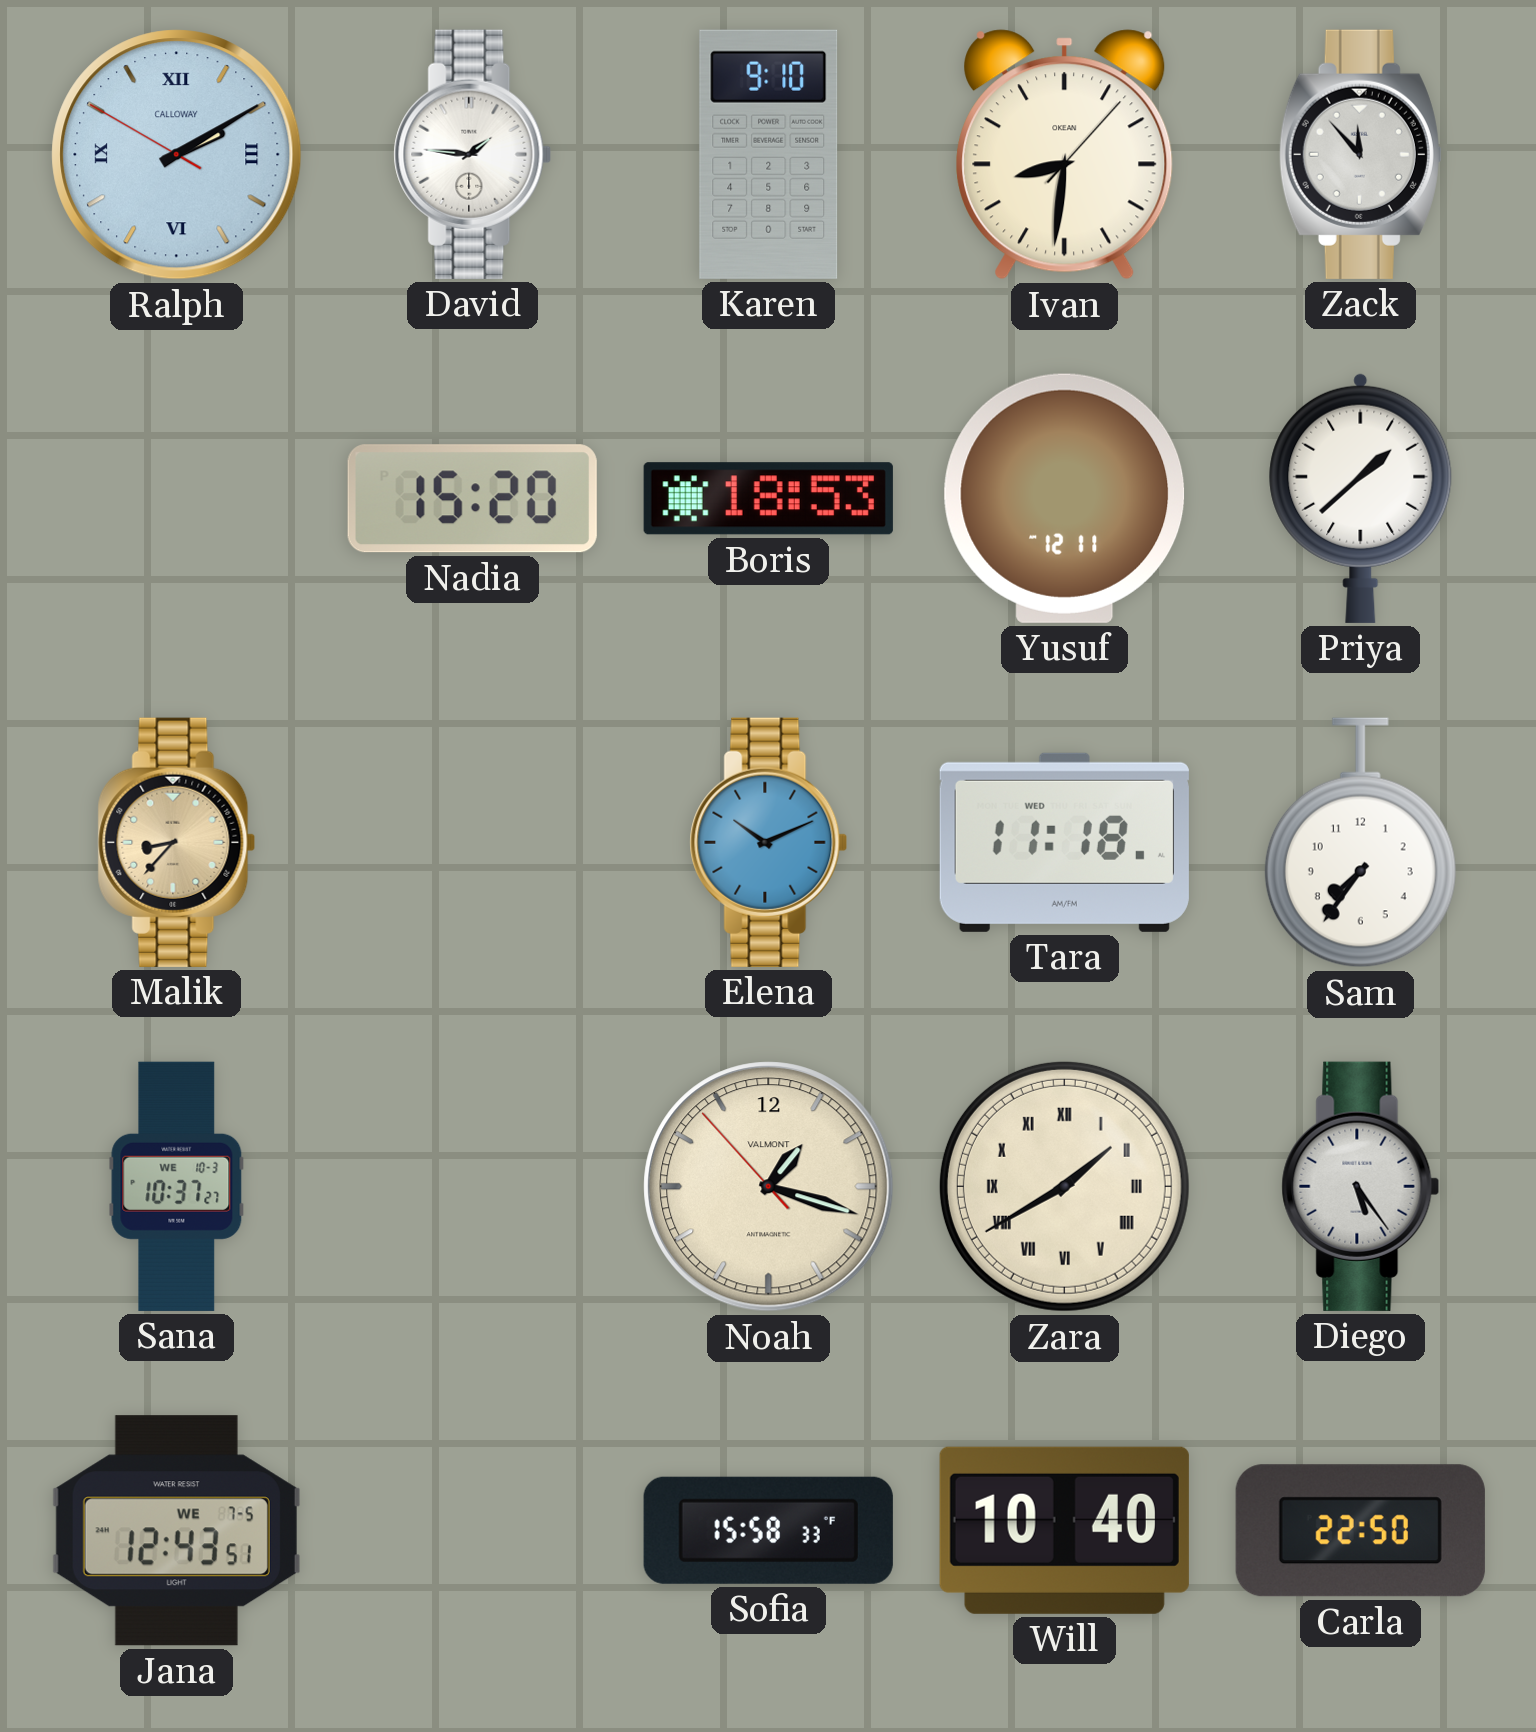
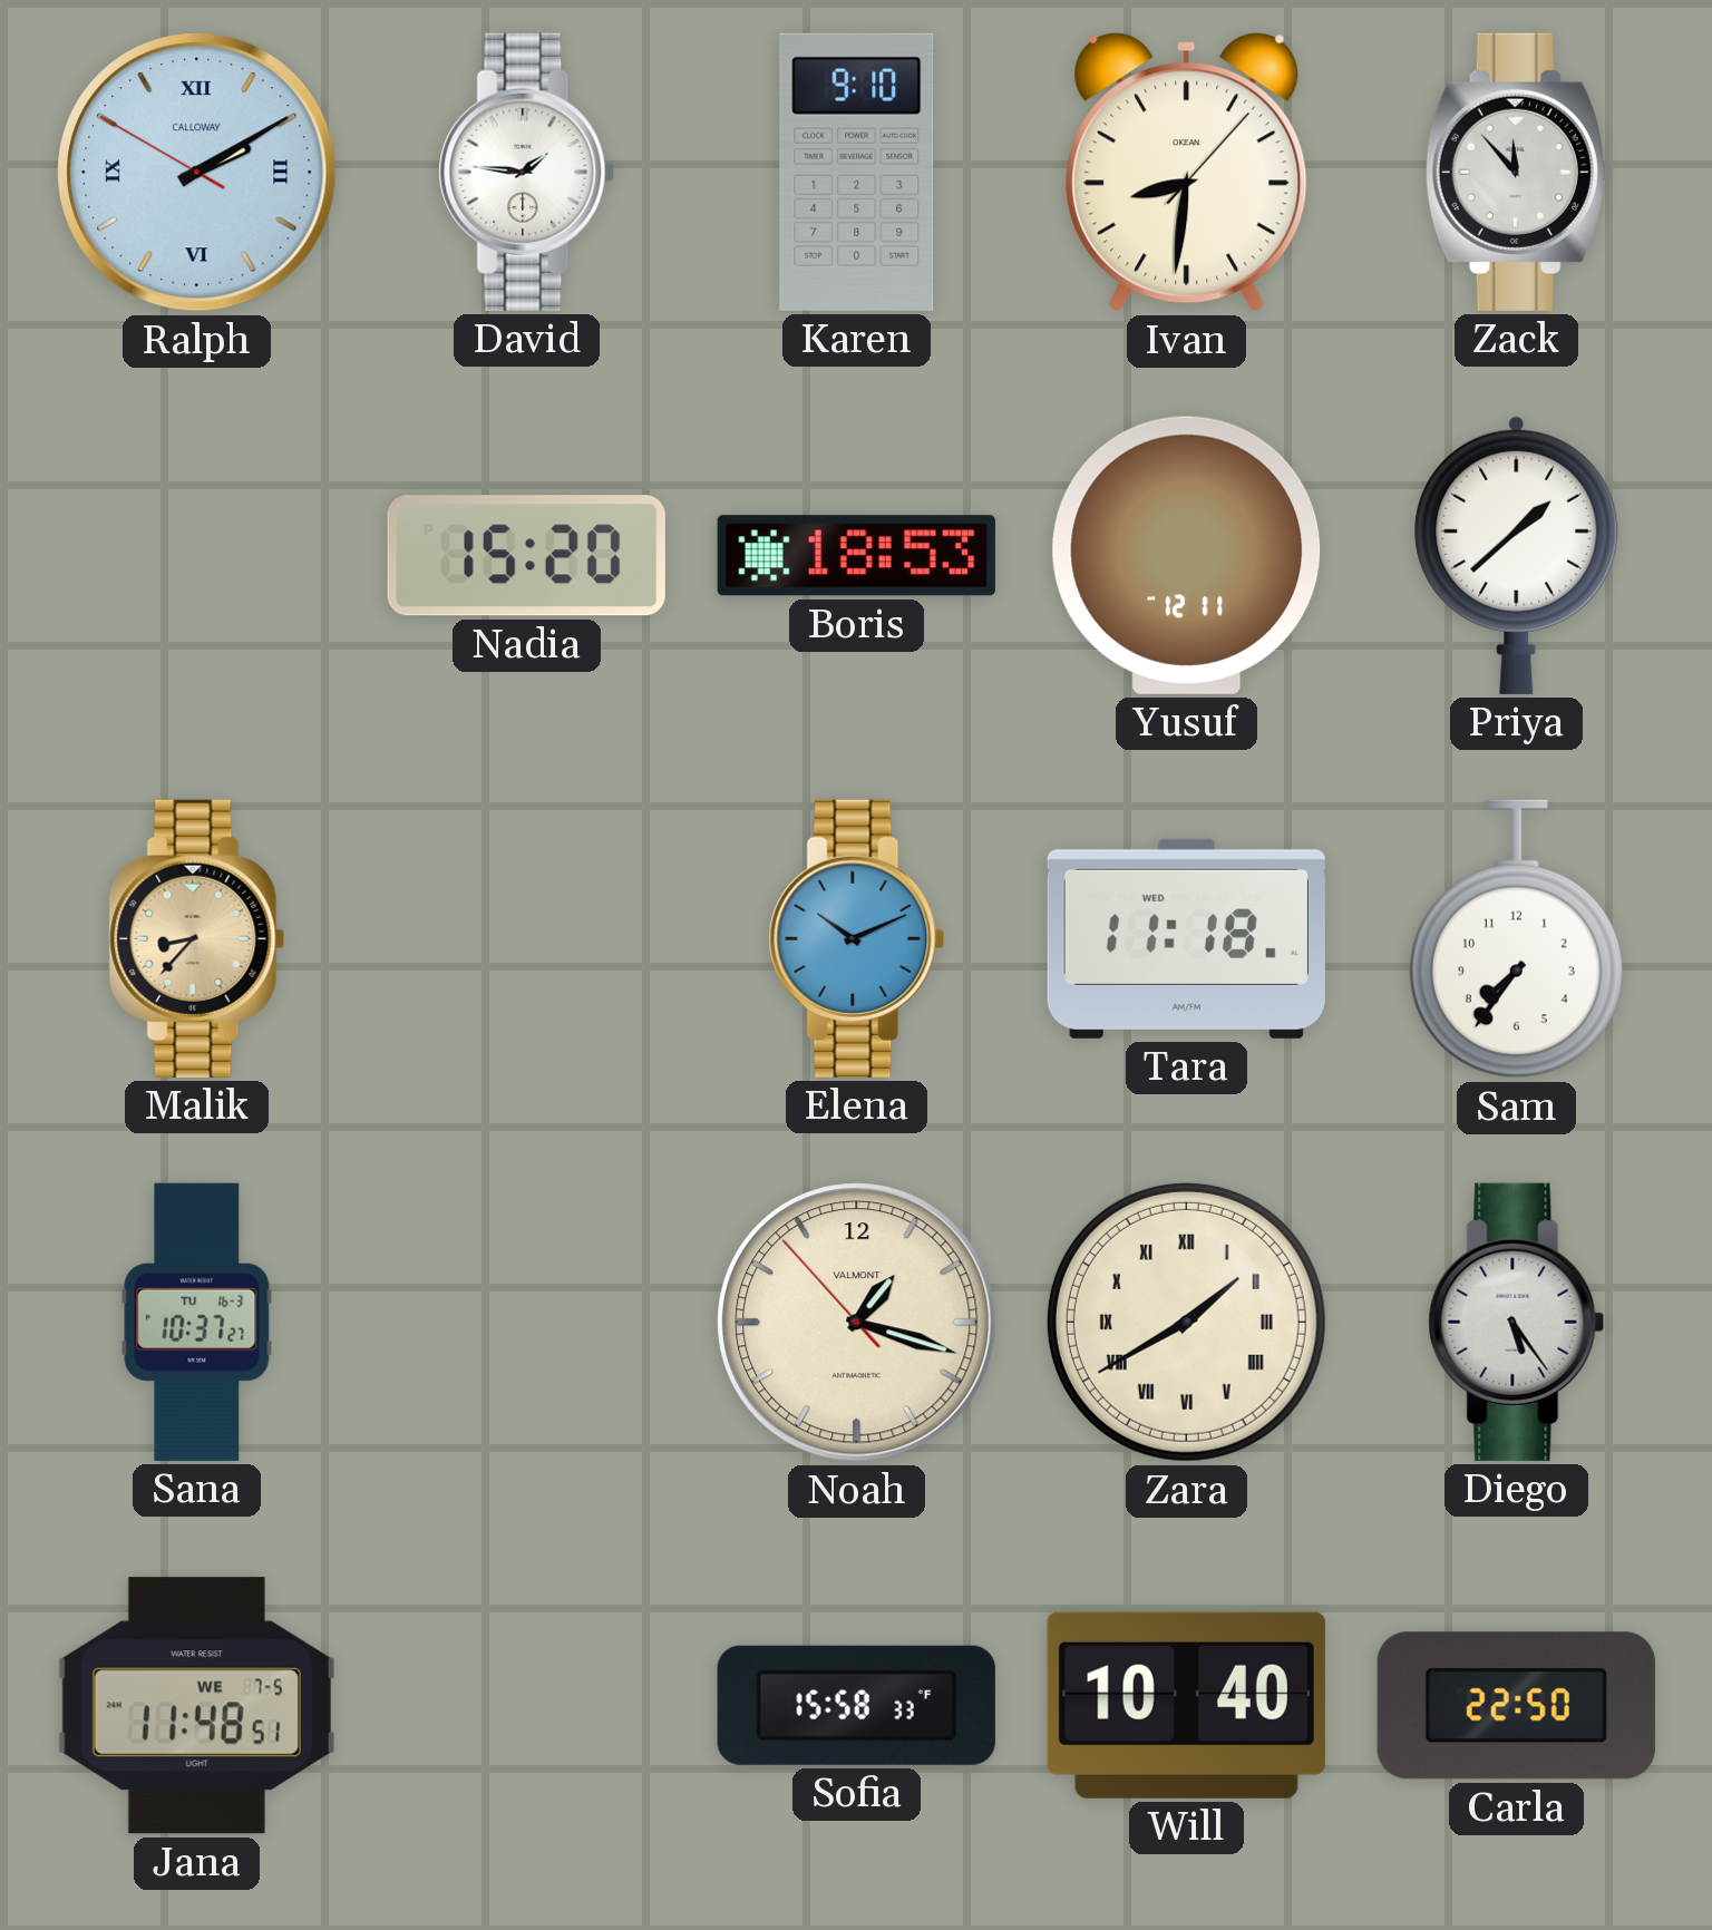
Sana date: WE 10-3 -> TU 16-3 (197, 1322)
Jana: 12:43 -> 11:48 (196, 1706)
